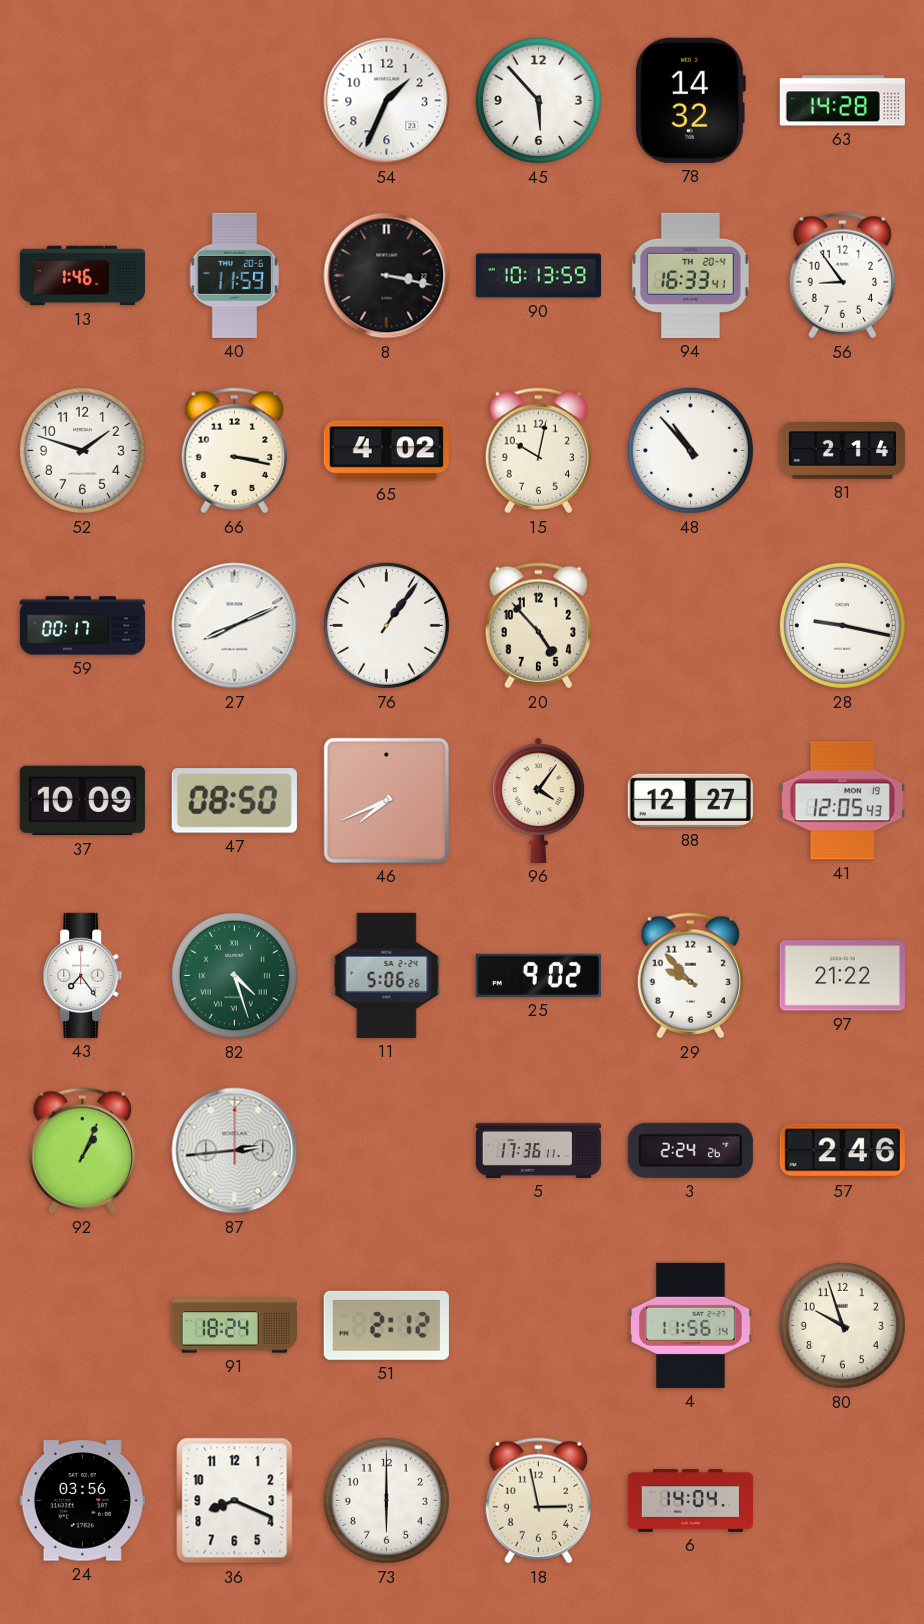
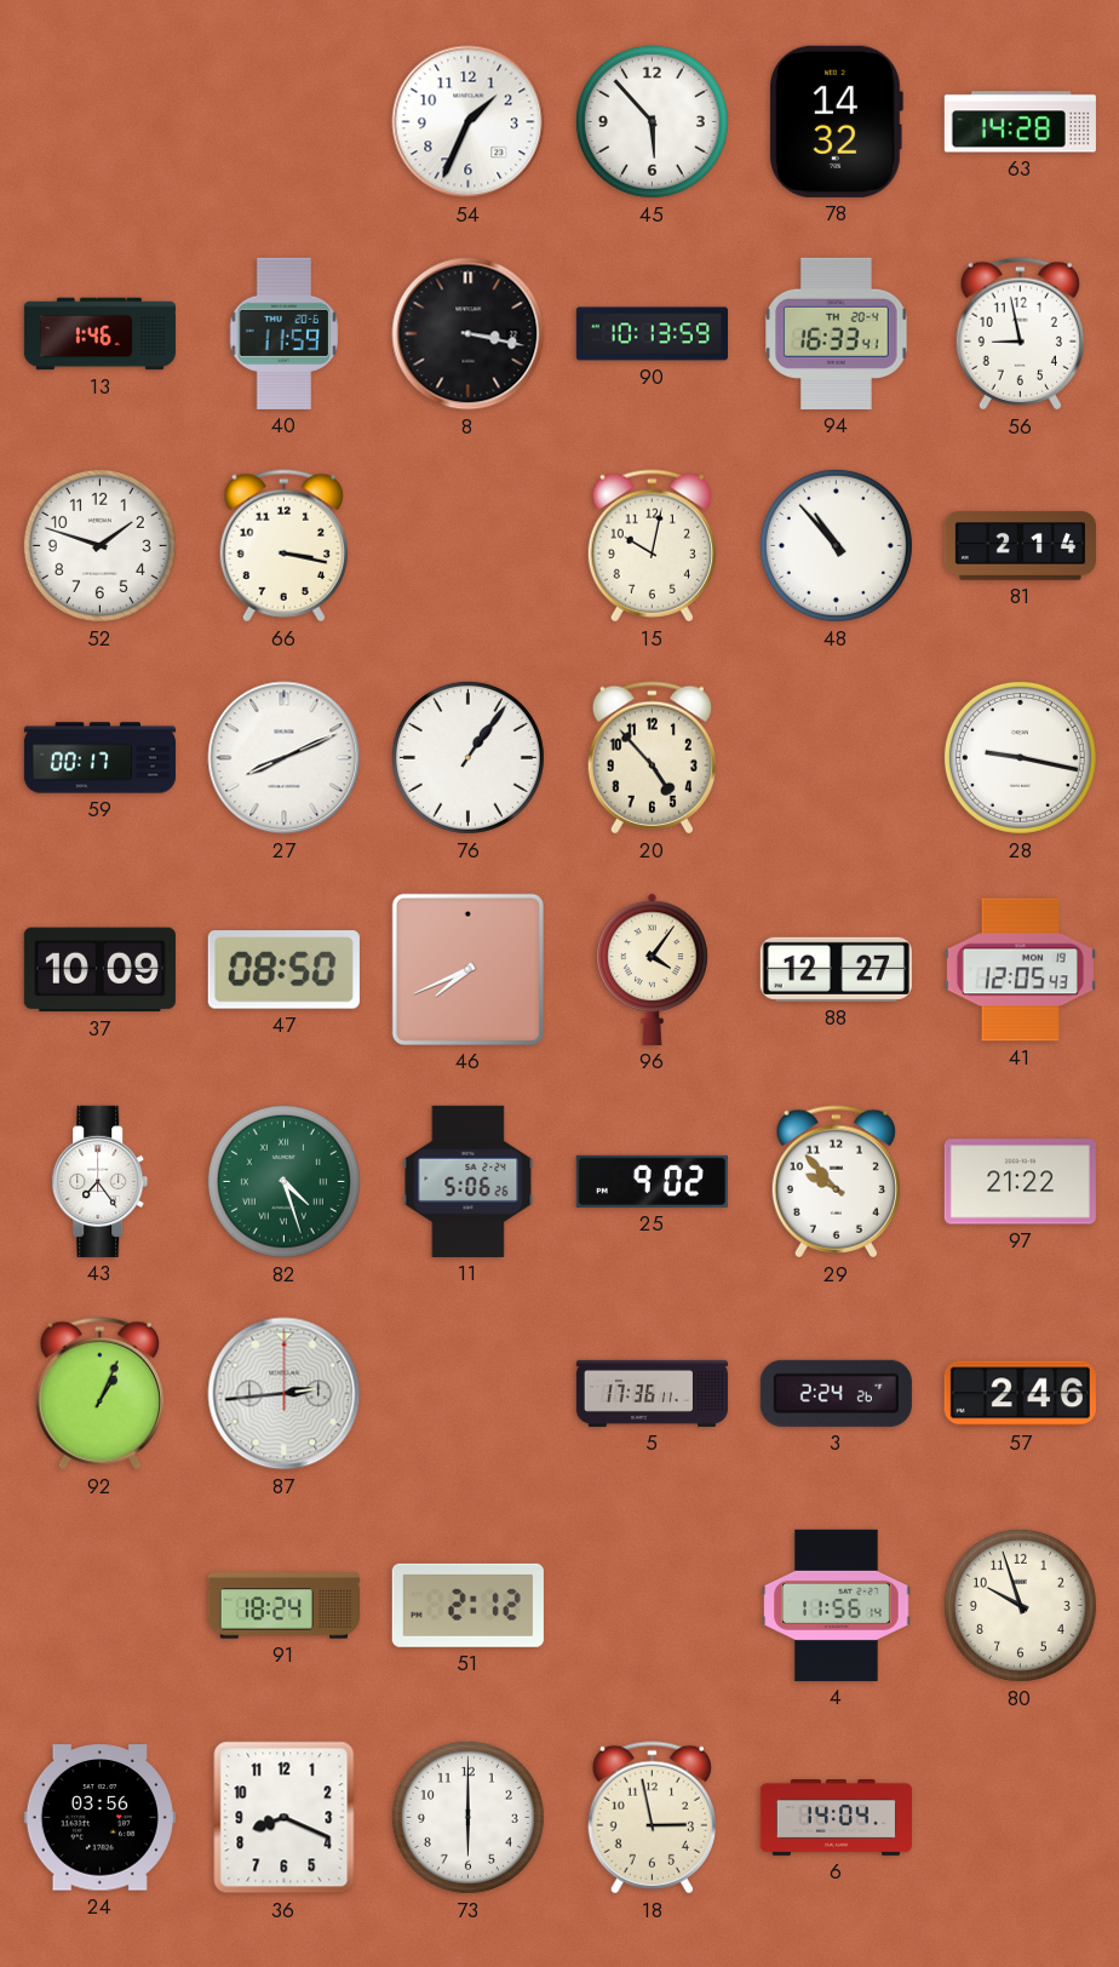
56: 8:54 -> 8:58 (1020, 334)
65: 4:02 -> none (386, 451)
